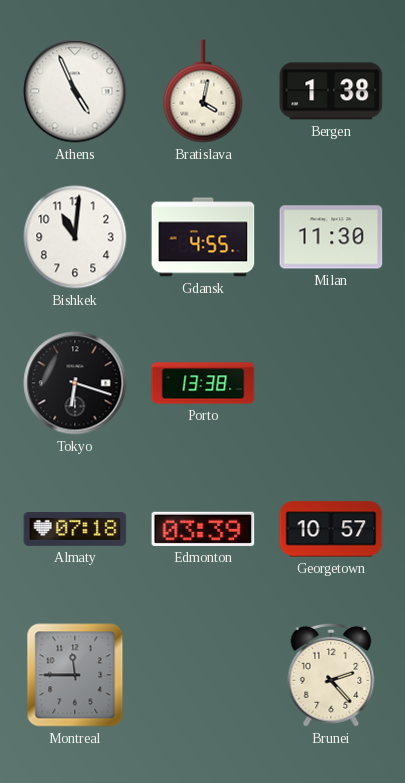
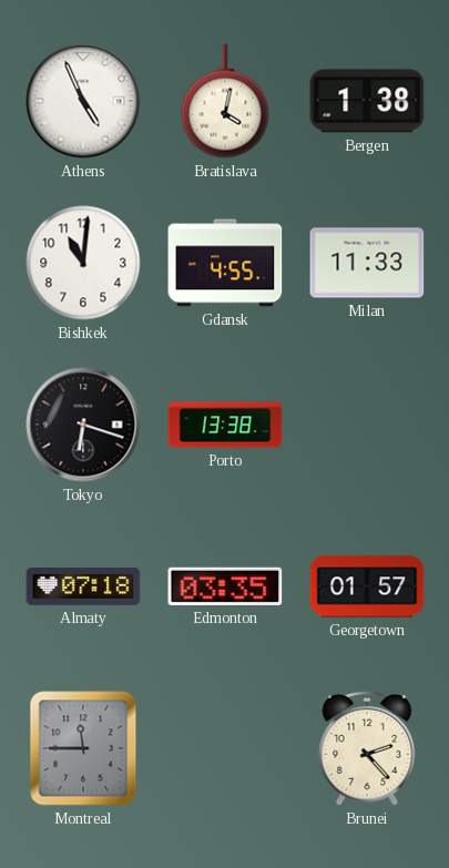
Milan: 11:30 -> 11:33 (367, 263)
Edmonton: 03:39 -> 03:35 (225, 586)
Georgetown: 10:57 -> 01:57 (367, 586)
